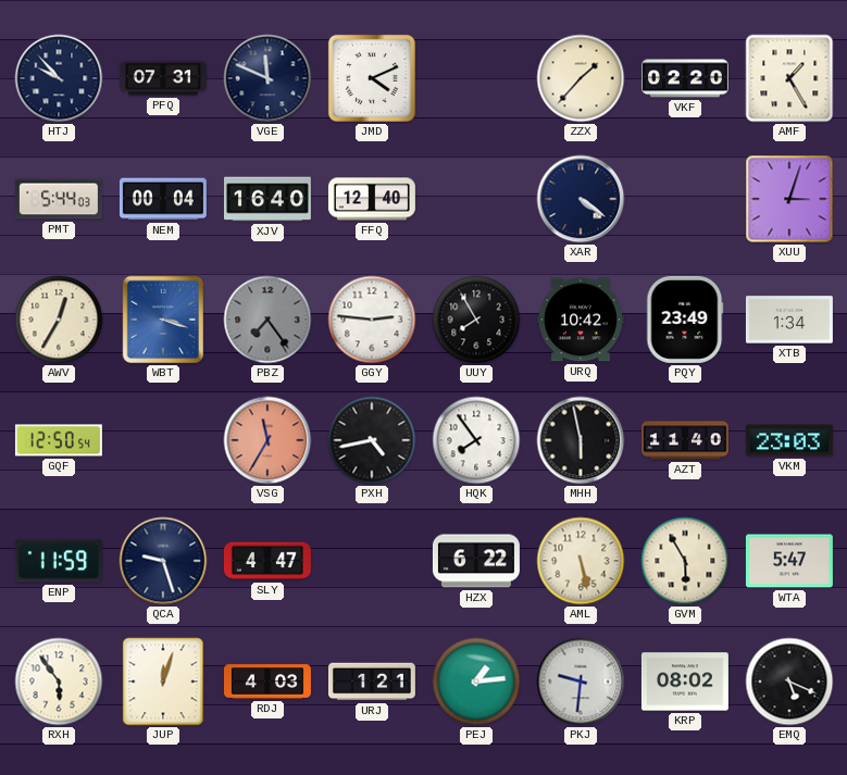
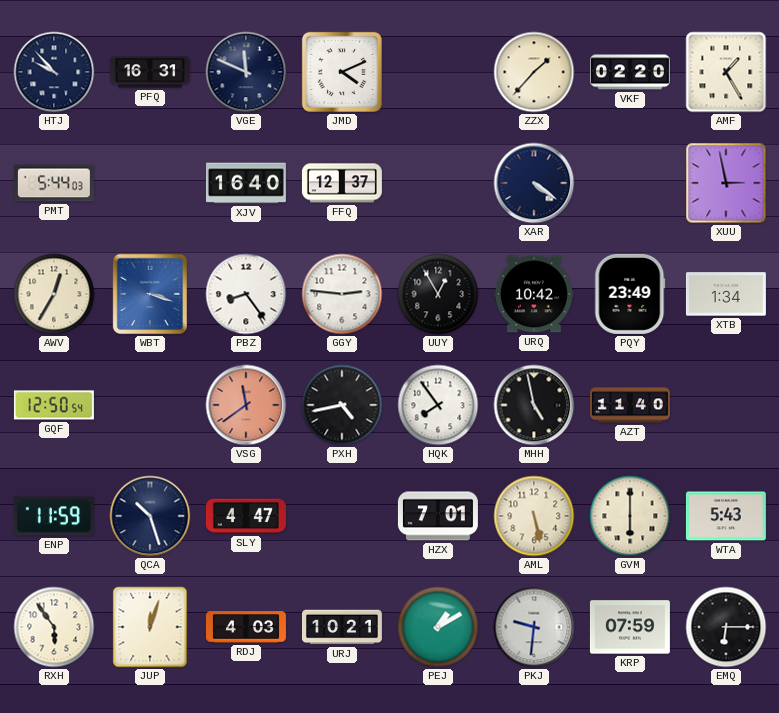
PFQ: 07:31 -> 16:31 (150, 72)
NEM: 00:04 -> none (163, 199)
FFQ: 12:40 -> 12:37 (342, 183)
XUU: 3:03 -> 2:58 (726, 183)
PBZ: 7:24 -> 8:24 (246, 294)
PBZ dial: grey -> white (246, 294)
UUY: 7:55 -> 12:55 (438, 294)
VSG: 11:35 -> 11:39 (246, 405)
MHH: 5:58 -> 4:58 (534, 405)
VKM: 23:03 -> none (789, 440)
QCA: 9:27 -> 10:27 (150, 516)
HZX: 6:22 -> 7:01 (438, 516)
GVM: 5:55 -> 6:00 (630, 516)
WTA: 5:47 -> 5:43 (726, 516)
URJ: 1:21 -> 10:21 (342, 627)
PEJ: 1:14 -> 1:10 (438, 627)
KRP: 08:02 -> 07:59 (630, 627)
EMQ: 5:19 -> 6:15 (726, 627)
